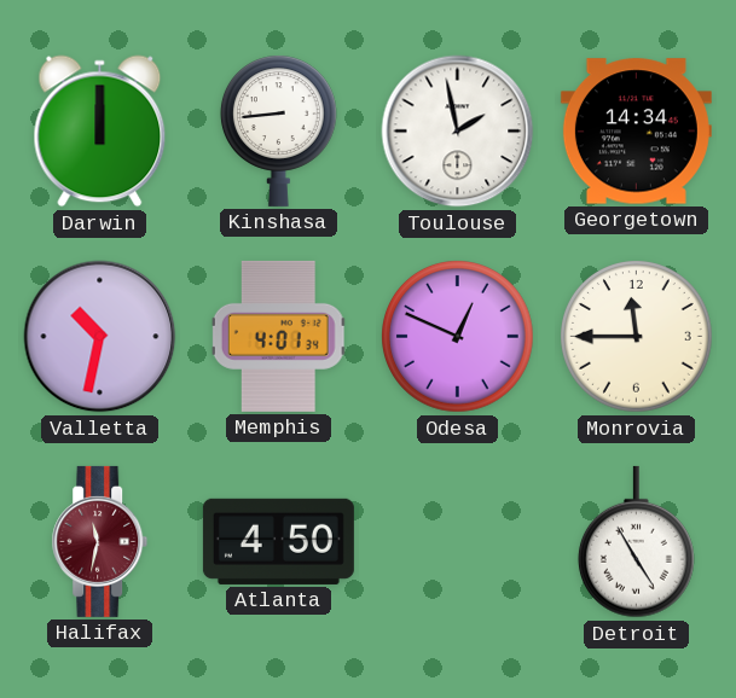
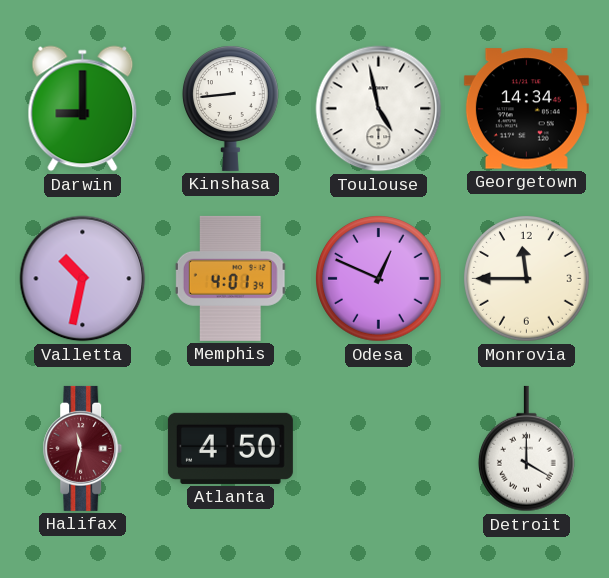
Darwin: 12:00 -> 9:00 (83, 109)
Toulouse: 1:58 -> 4:58 (379, 109)
Detroit: 4:55 -> 4:00 (526, 449)
